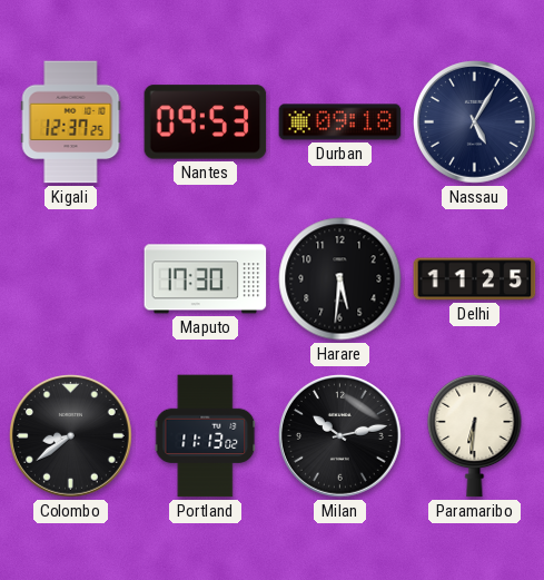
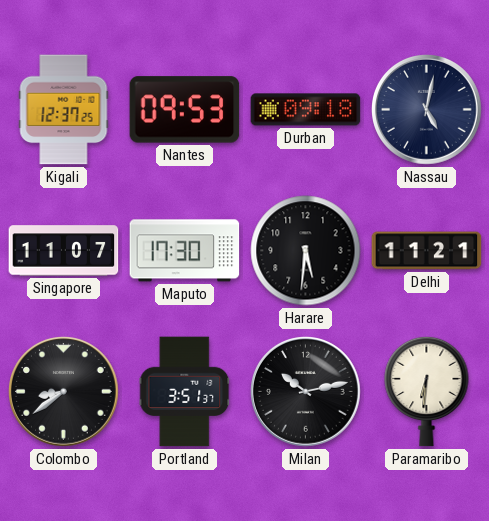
Nassau: 5:05 -> 5:02 (427, 110)
Singapore: none -> 11:07 (64, 251)
Delhi: 11:25 -> 11:21 (427, 251)
Portland: 11:13 -> 3:51 (185, 392)
